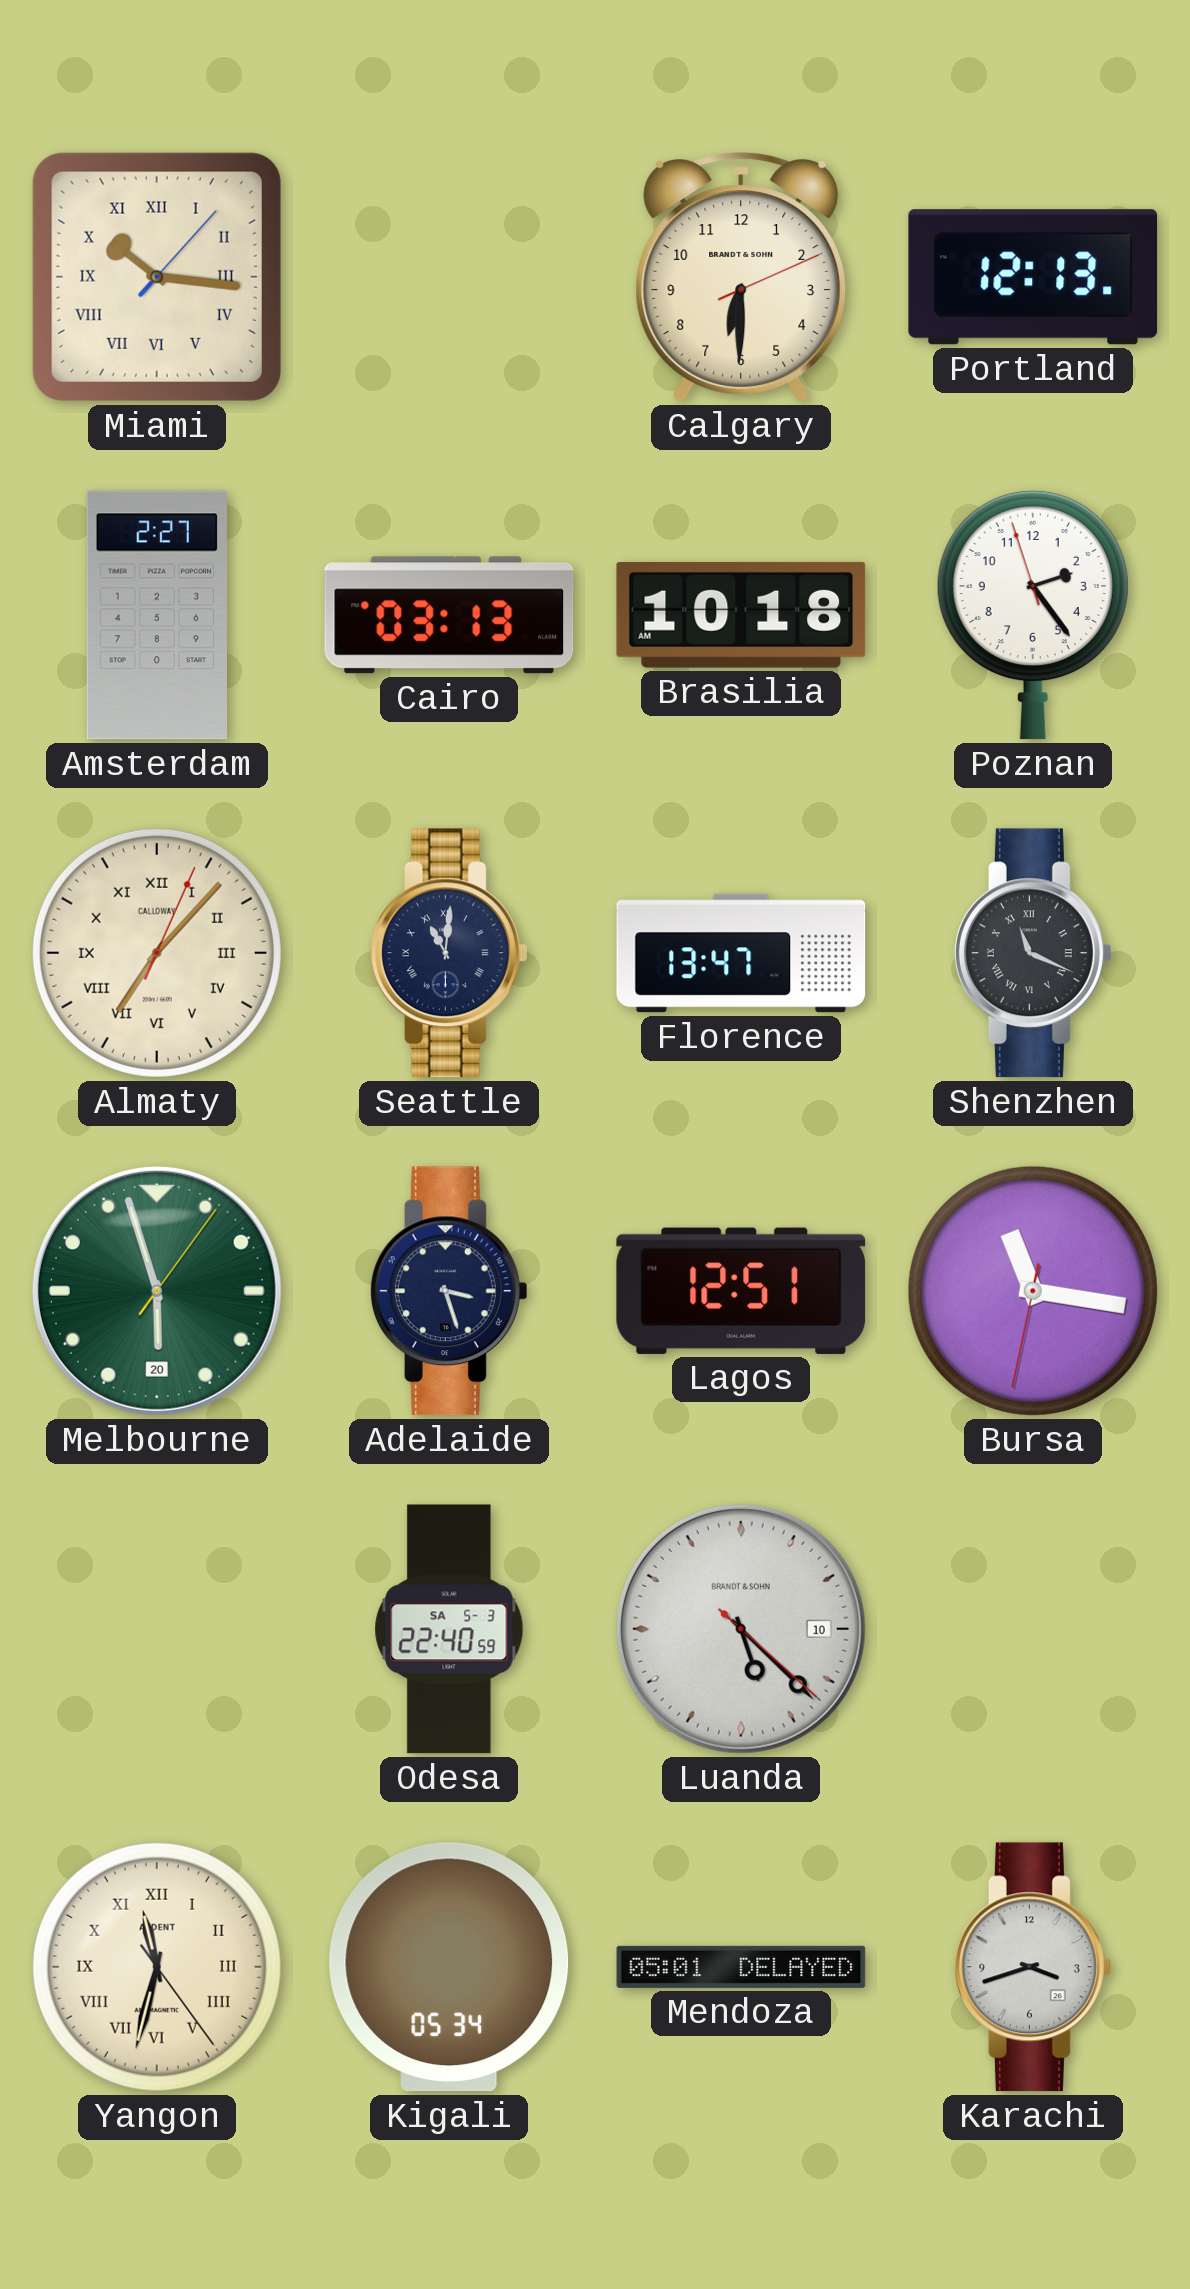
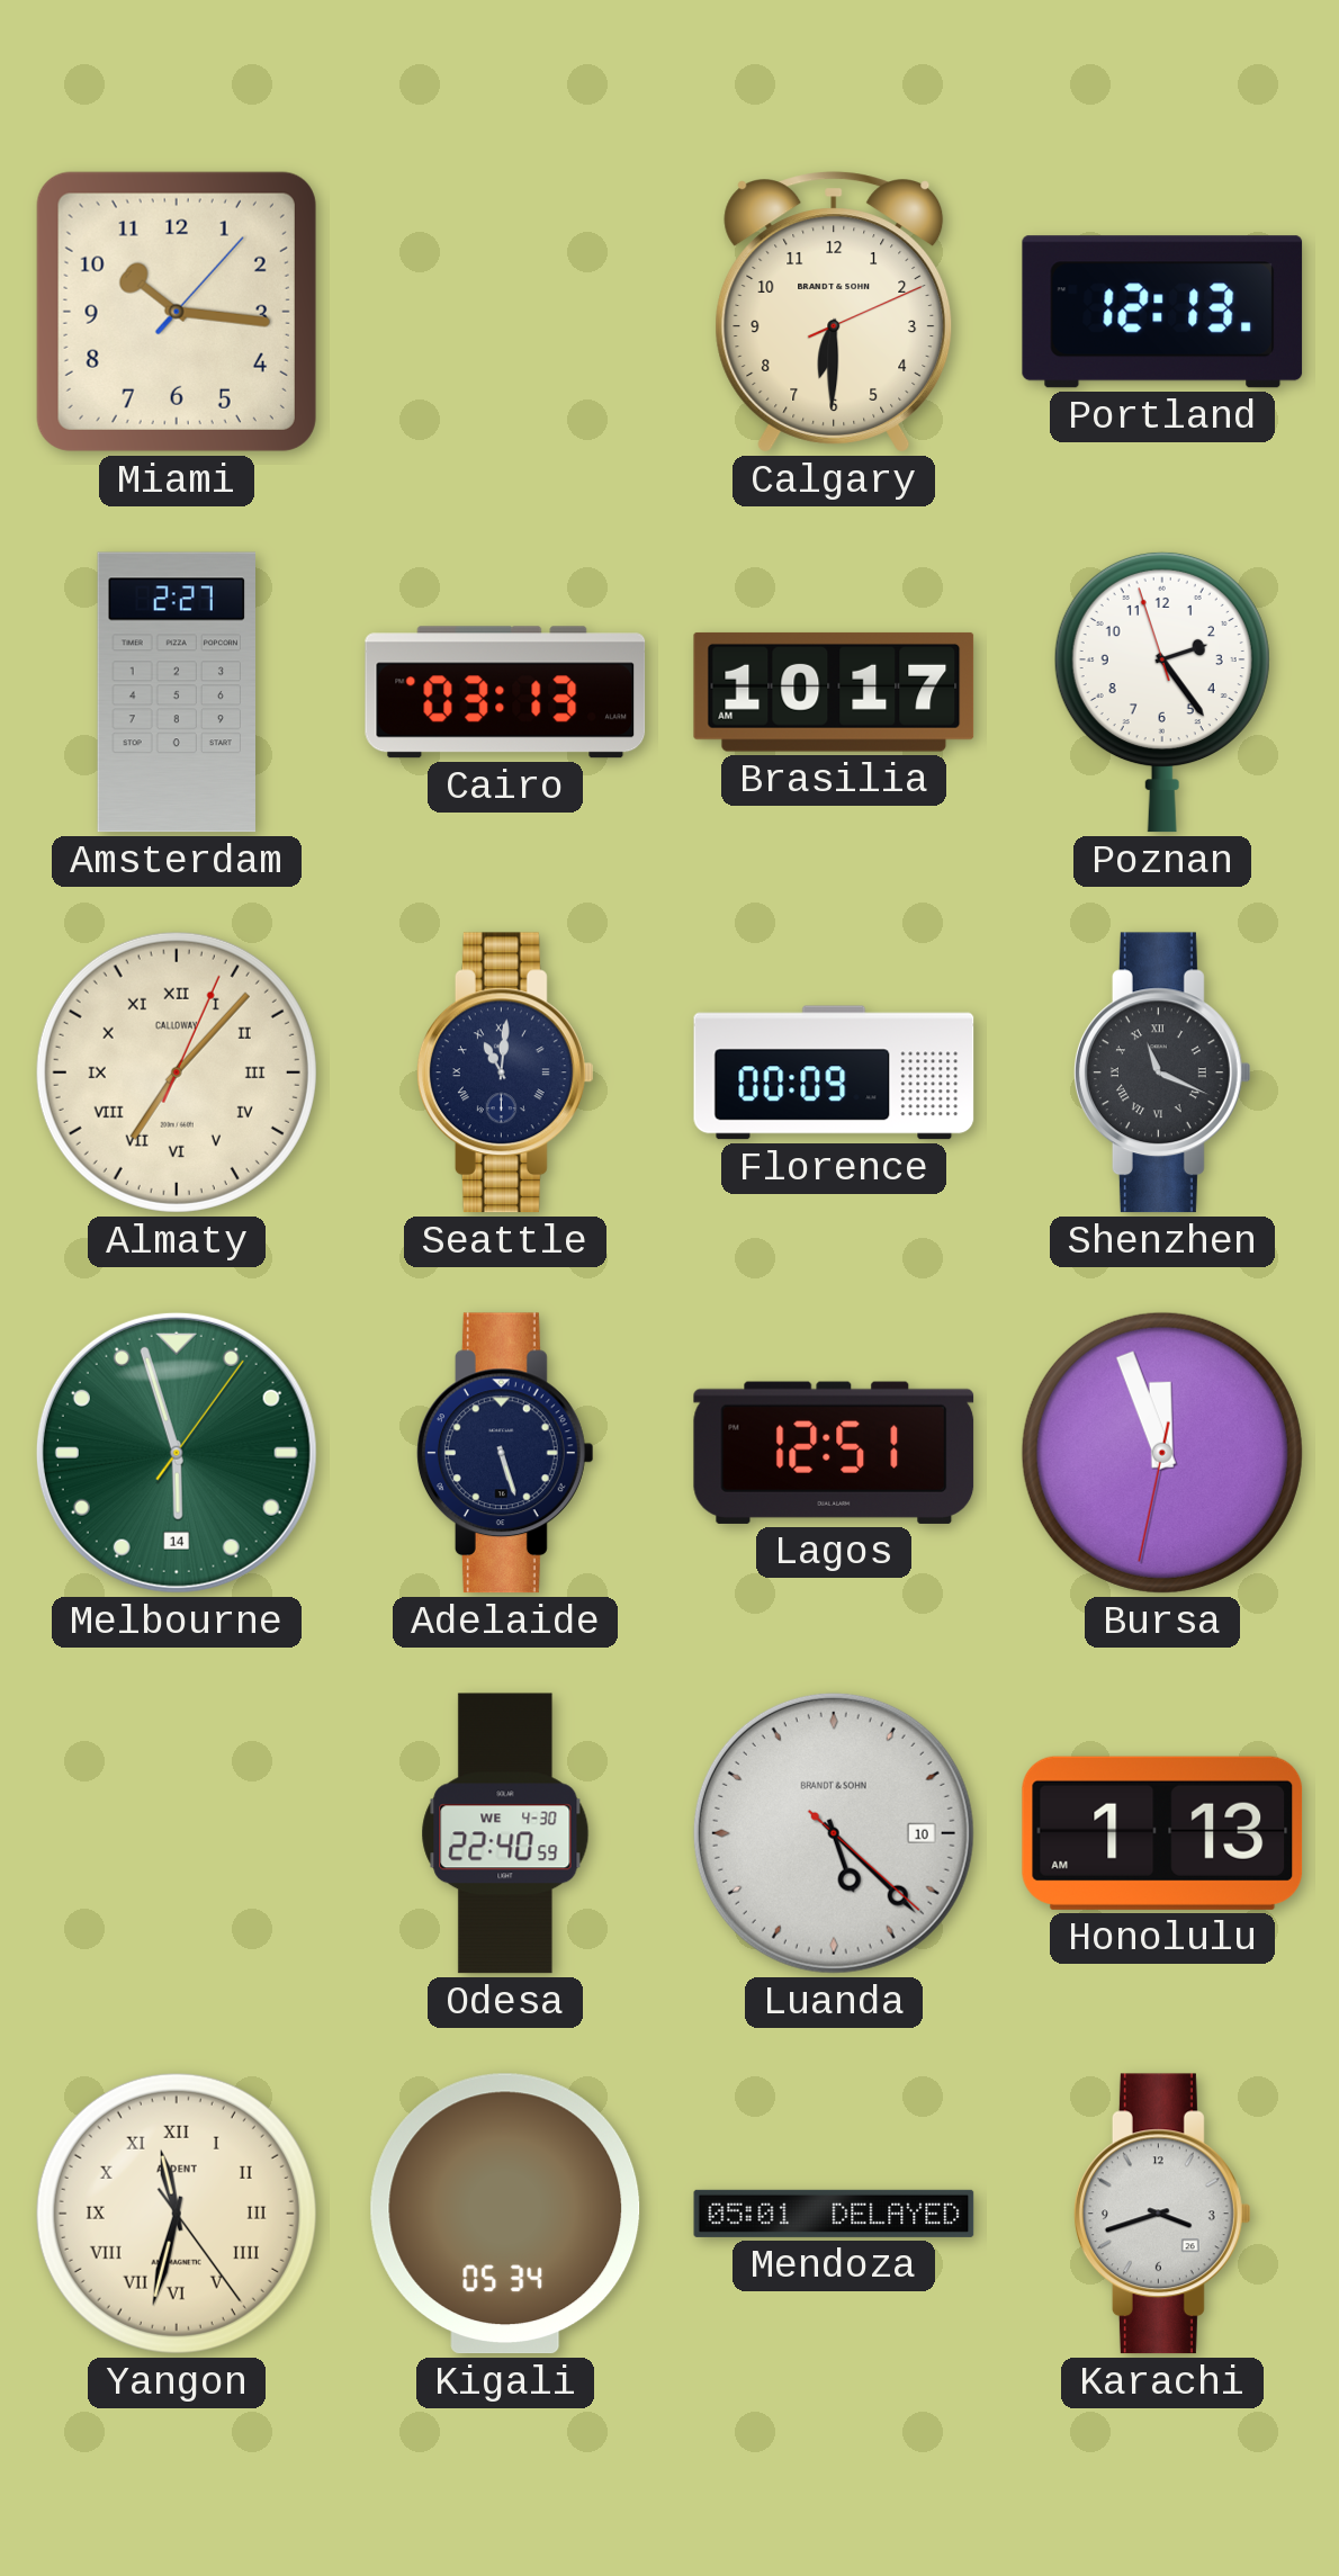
Miami numerals: Roman -> Arabic (177, 312)
Brasilia: 10:18 -> 10:17 (834, 692)
Florence: 13:47 -> 00:09 (834, 1072)
Melbourne date: 20 -> 14 (177, 1453)
Adelaide: 3:27 -> 5:27 (505, 1453)
Bursa: 11:16 -> 11:56 (1162, 1453)
Odesa date: SA 5-3 -> WE 4-30 (505, 1833)
Honolulu: none -> 1:13 (1162, 1833)
